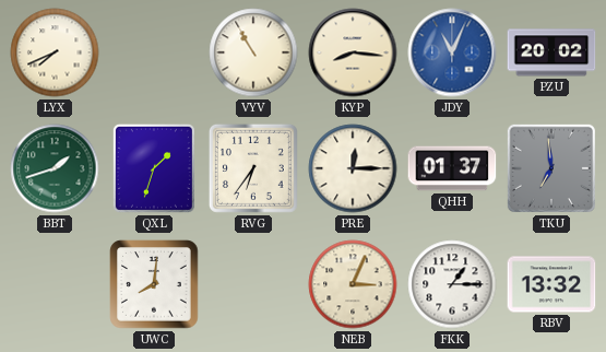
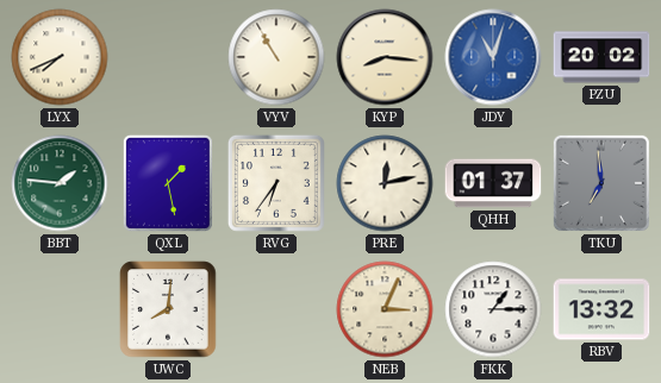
JDY: 11:04 -> 11:03 (493, 57)
BBT: 1:42 -> 1:46 (60, 183)
QXL: 1:33 -> 1:28 (168, 183)
PRE: 12:15 -> 12:13 (385, 183)
